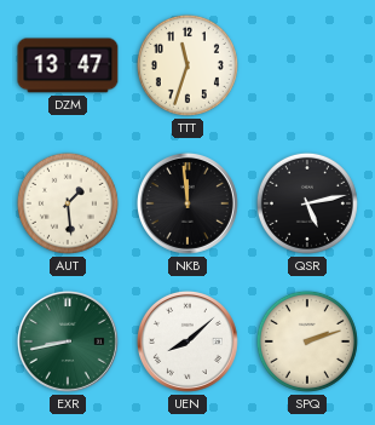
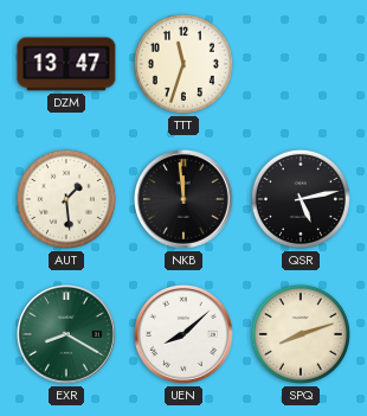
EXR: 8:43 -> 8:20 (66, 334)
SPQ: 2:12 -> 8:12 (301, 334)
